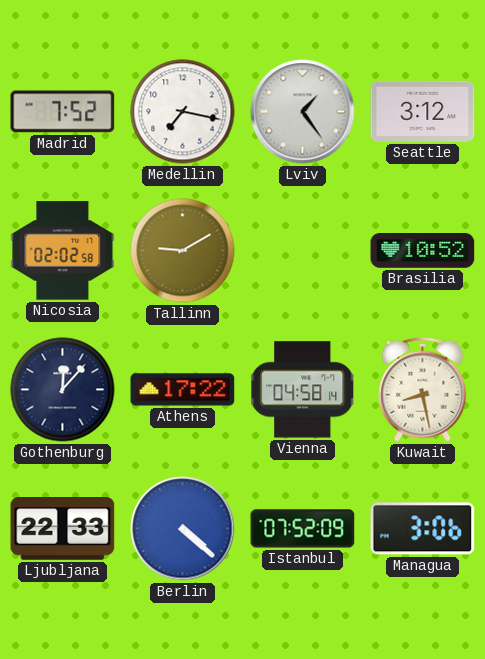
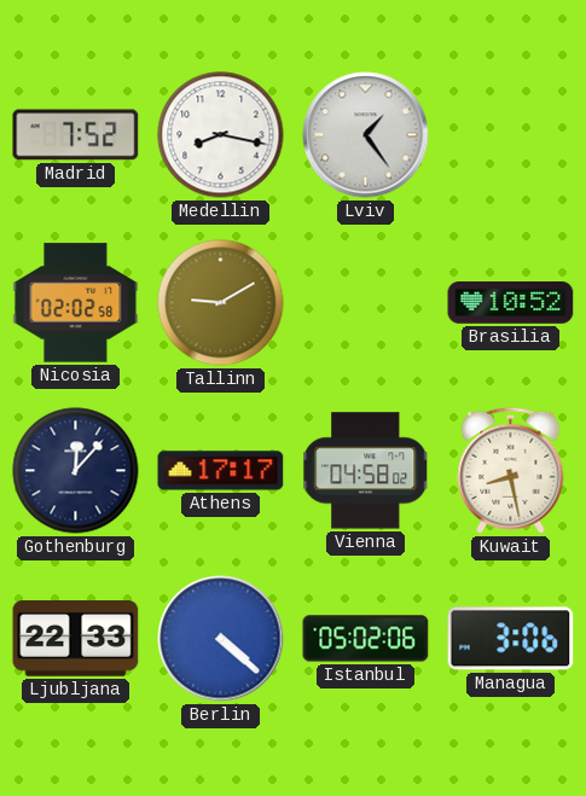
Medellin: 7:17 -> 8:17 (221, 135)
Seattle: 3:12 -> none (423, 111)
Athens: 17:22 -> 17:17 (221, 471)
Vienna: 04:58:14 -> 04:58:02 (366, 471)
Istanbul: 07:52 -> 05:02 (366, 639)
